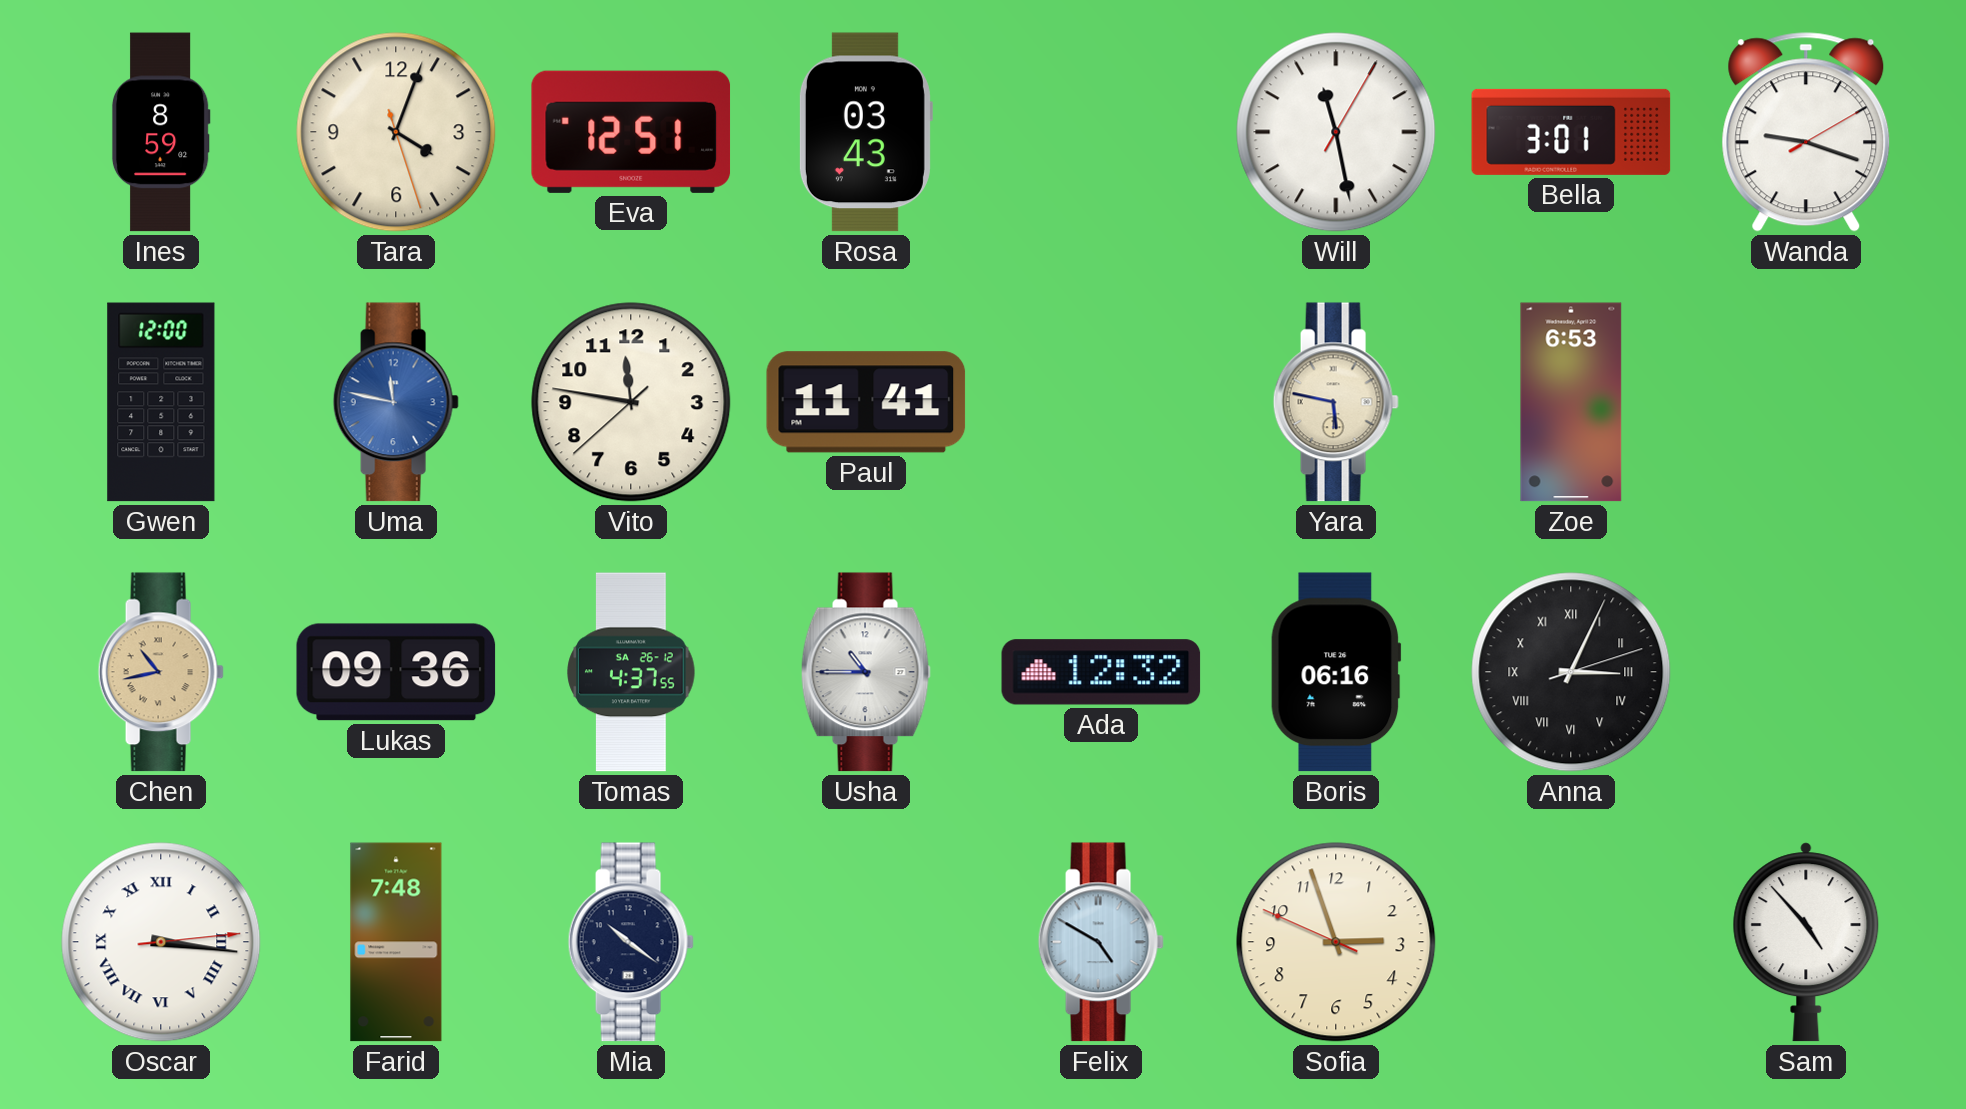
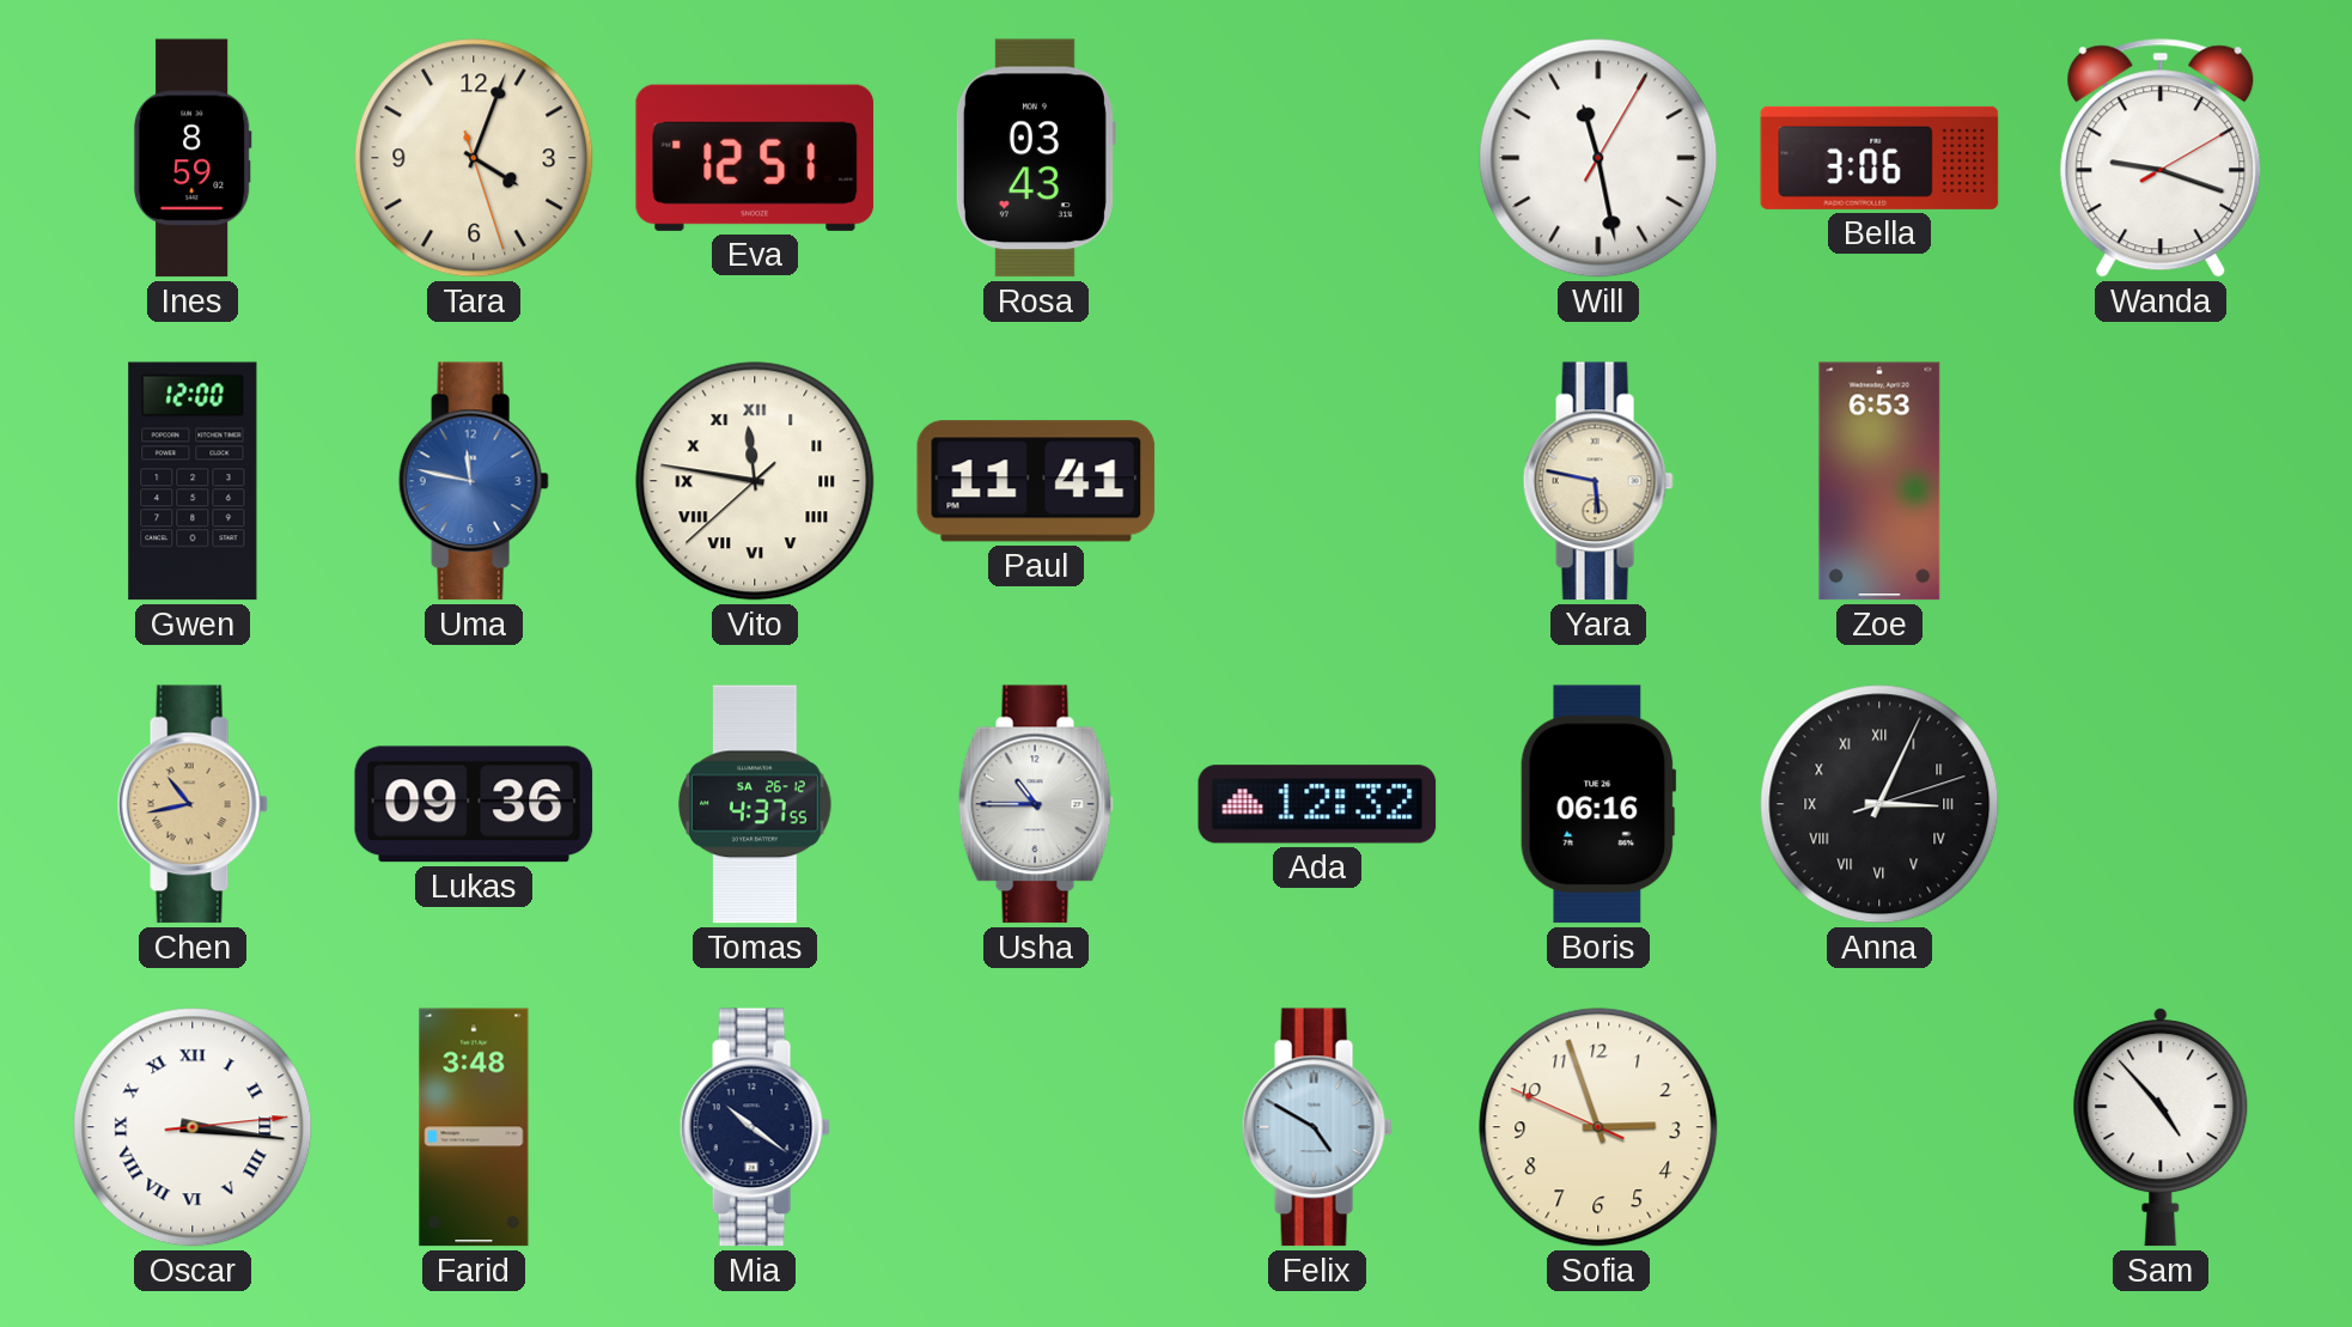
Bella: 3:01 -> 3:06 (1879, 158)
Vito numerals: Arabic -> Roman (755, 481)
Farid: 7:48 -> 3:48 (474, 1127)
